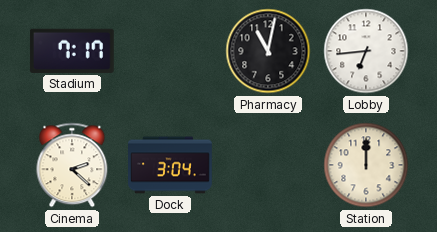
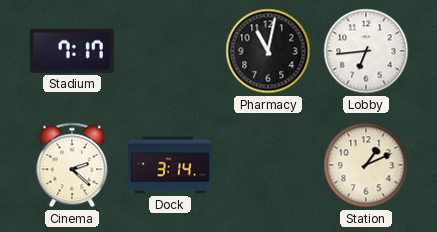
Dock: 3:04 -> 3:14 (171, 165)
Station: 12:00 -> 1:11 (366, 165)
